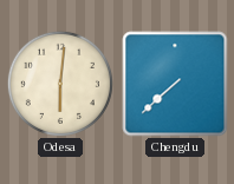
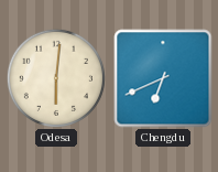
Chengdu: 7:38 -> 6:41 (163, 78)
